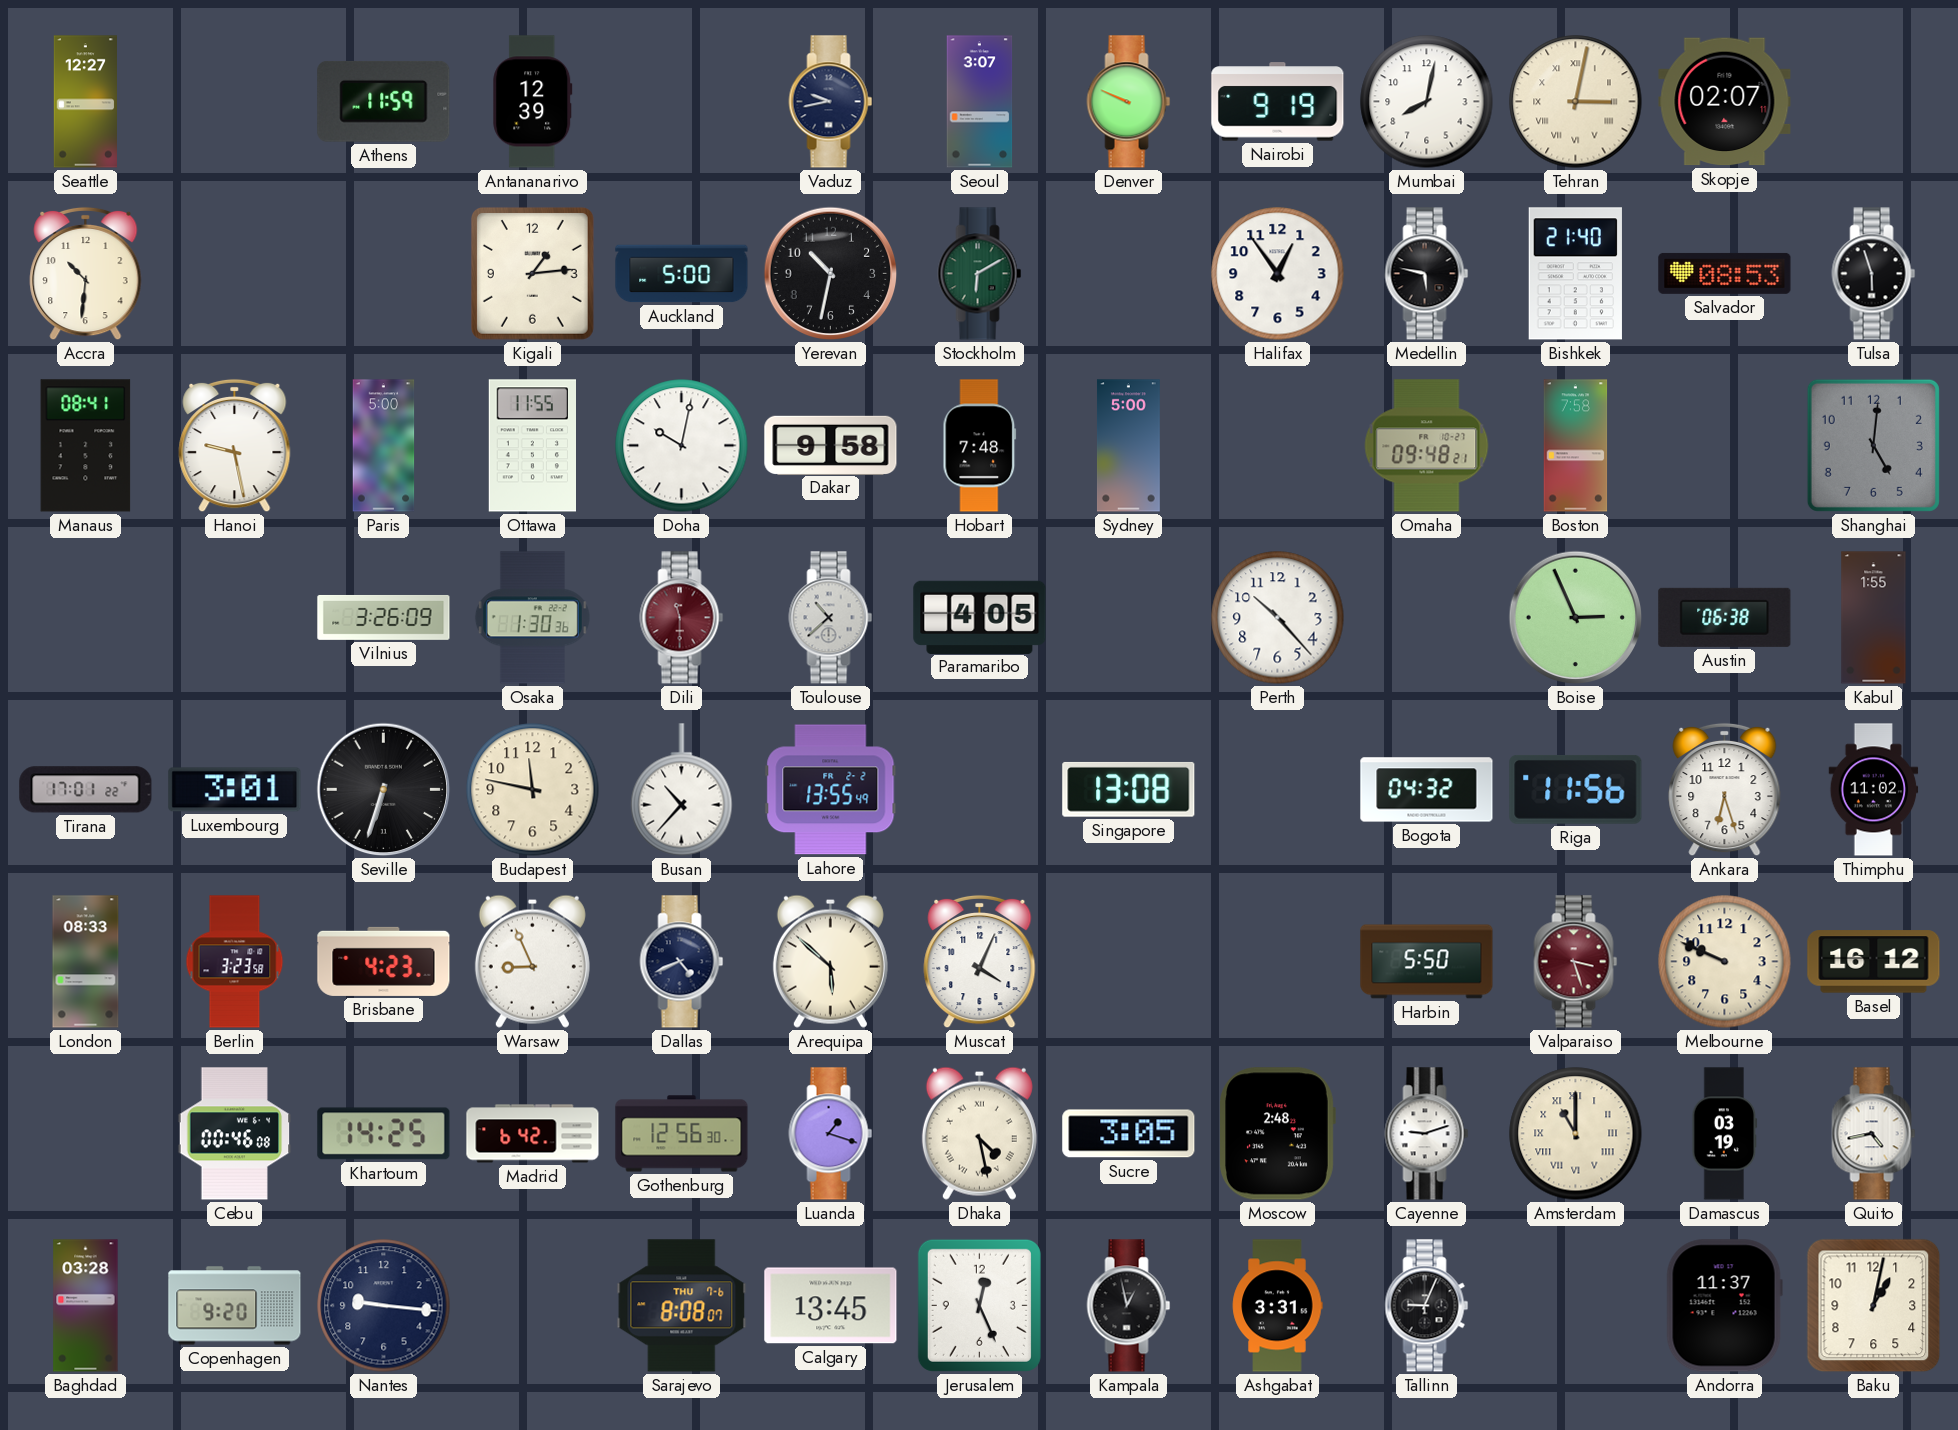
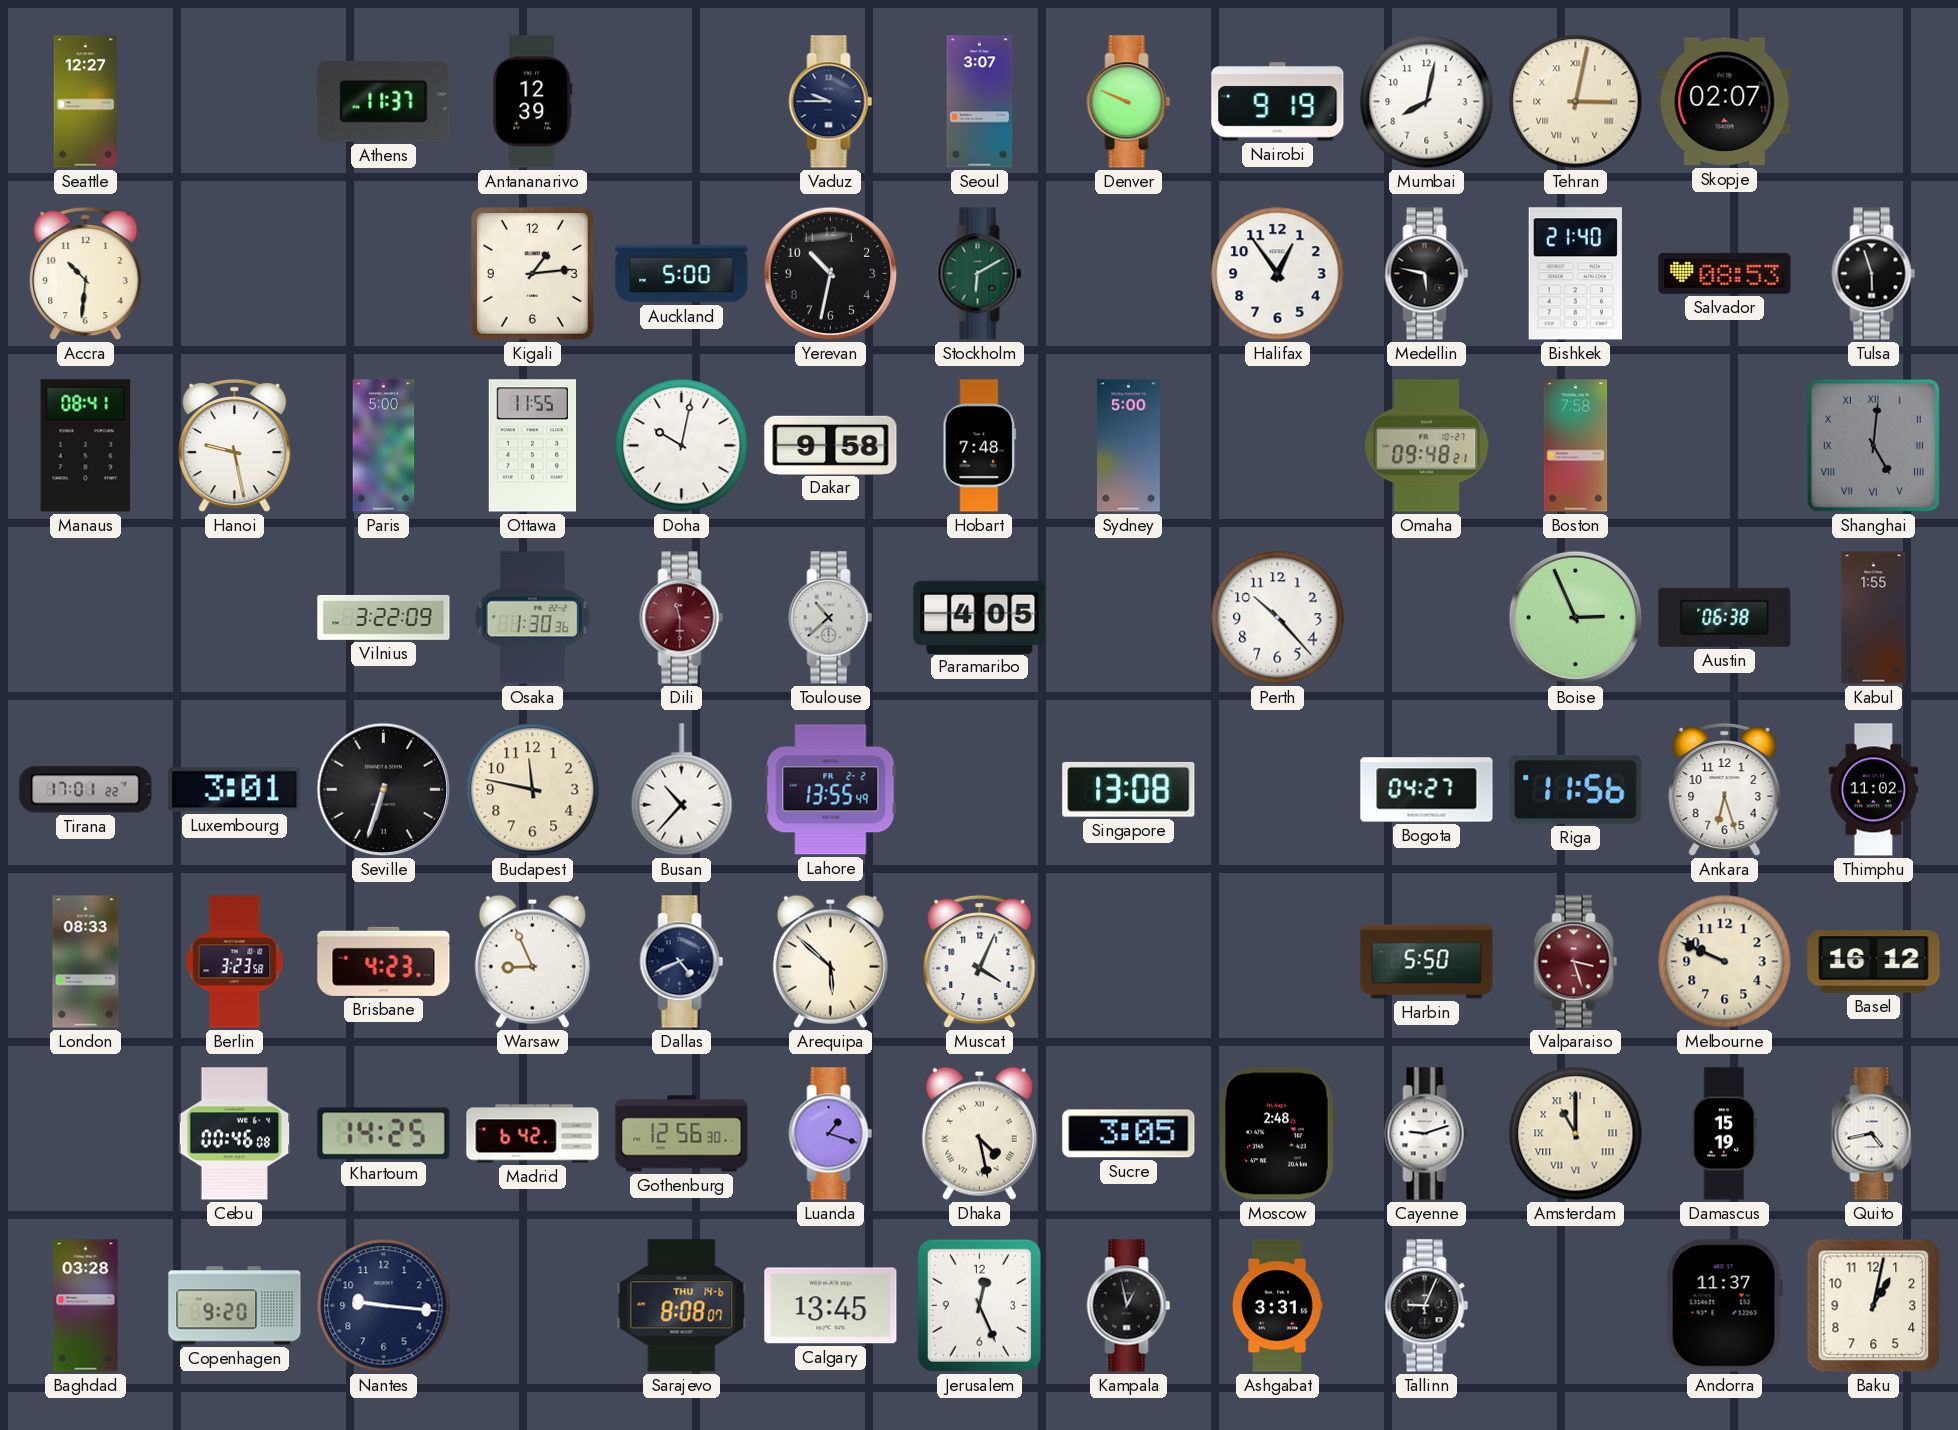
Athens: 11:59 -> 11:37 (384, 101)
Vaduz: 9:43 -> 9:45 (831, 102)
Shanghai numerals: Arabic -> Roman (1873, 445)
Vilnius: 3:26 -> 3:22 (384, 617)
Bogota: 04:32 -> 04:27 (1427, 790)
Damascus: 03:19 -> 15:19 (1725, 1134)
Sarajevo date: THU 7-6 -> THU 14-6 (682, 1306)
